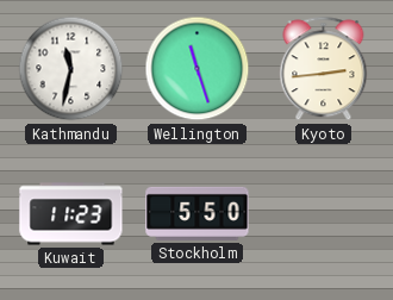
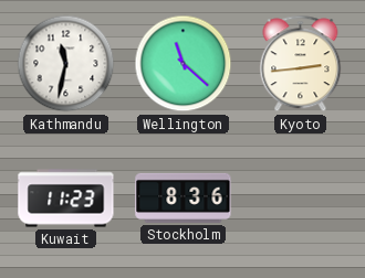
Wellington: 11:27 -> 11:22 (184, 64)
Stockholm: 5:50 -> 8:36 (184, 197)
